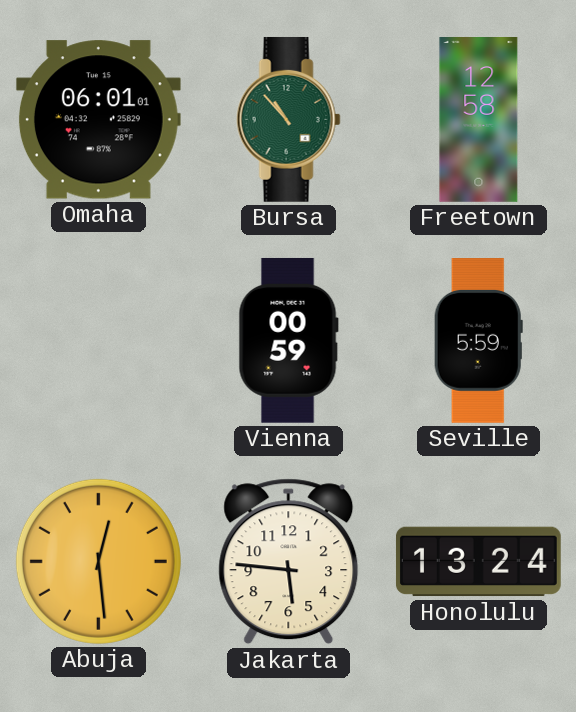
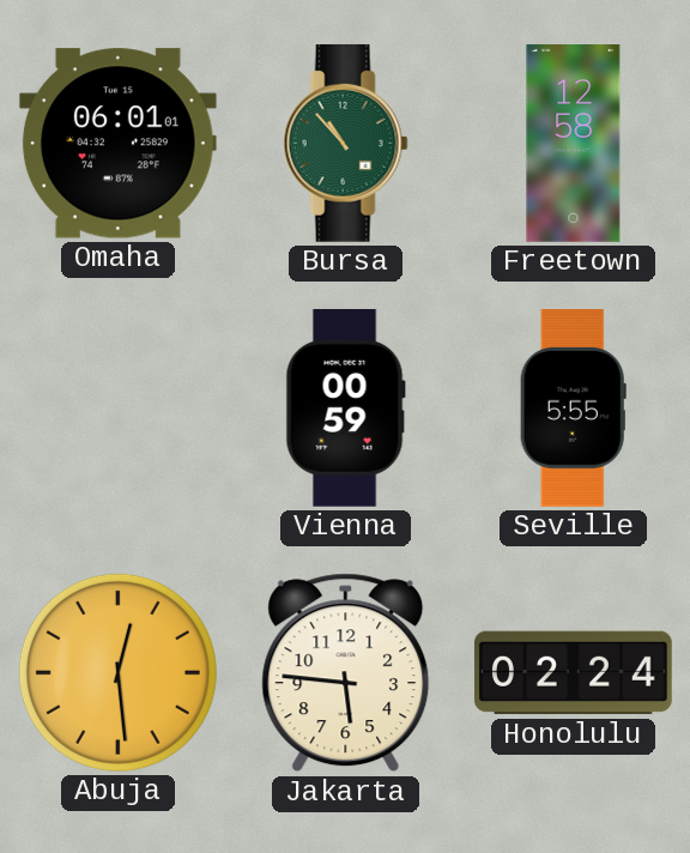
Seville: 5:59 -> 5:55 (573, 409)
Honolulu: 13:24 -> 02:24 (574, 673)
